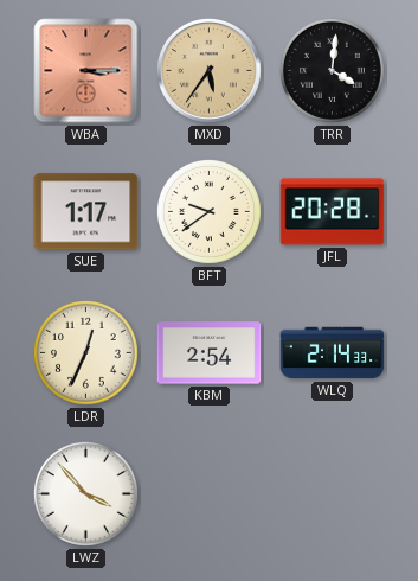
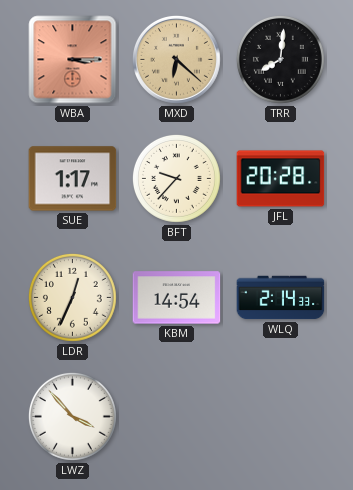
MXD: 5:36 -> 6:22 (176, 59)
TRR: 4:01 -> 8:01 (280, 59)
BFT: 9:39 -> 9:37 (176, 178)
KBM: 2:54 -> 14:54 (177, 298)
